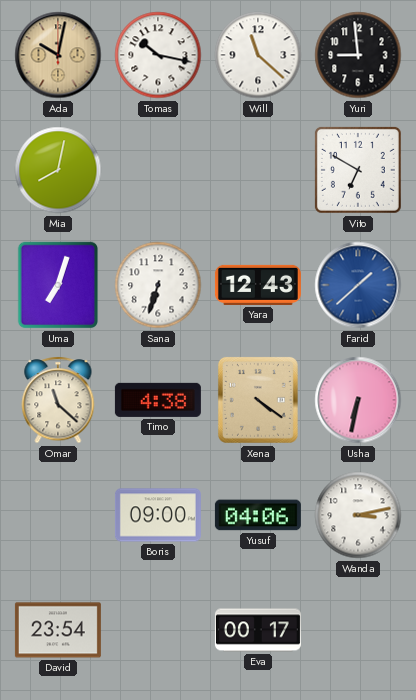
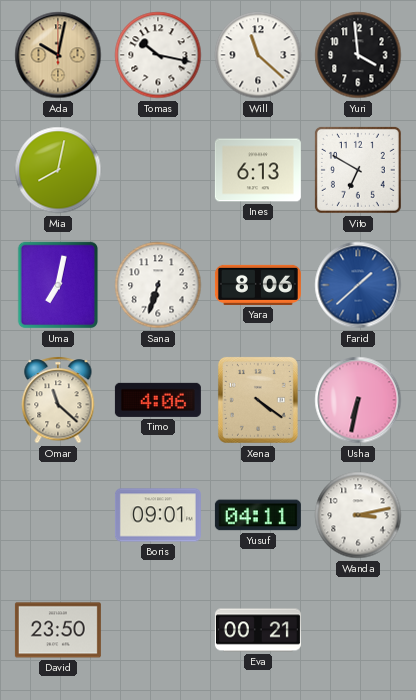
Yuri: 8:59 -> 3:59 (358, 55)
Ines: none -> 6:13 (258, 170)
Uma: 7:03 -> 7:02 (58, 285)
Yara: 12:43 -> 8:06 (258, 285)
Timo: 4:38 -> 4:06 (158, 400)
Boris: 09:00 -> 09:01 (158, 515)
Yusuf: 04:06 -> 04:11 (258, 515)
David: 23:54 -> 23:50 (58, 630)
Eva: 00:17 -> 00:21 (258, 630)
